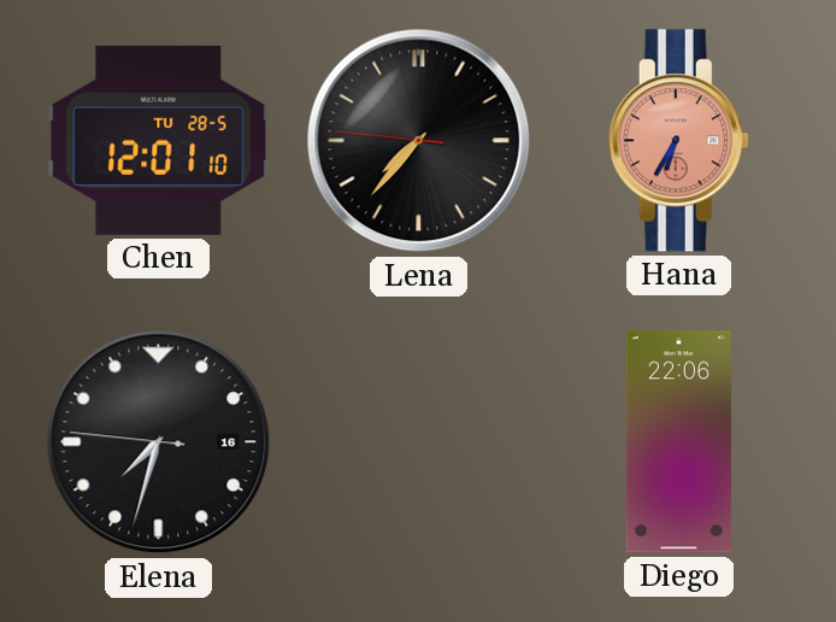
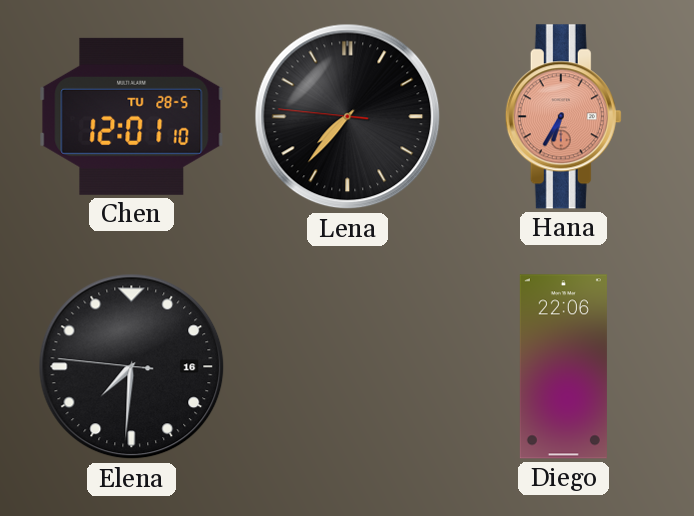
Elena: 7:32 -> 7:30 (132, 367)
